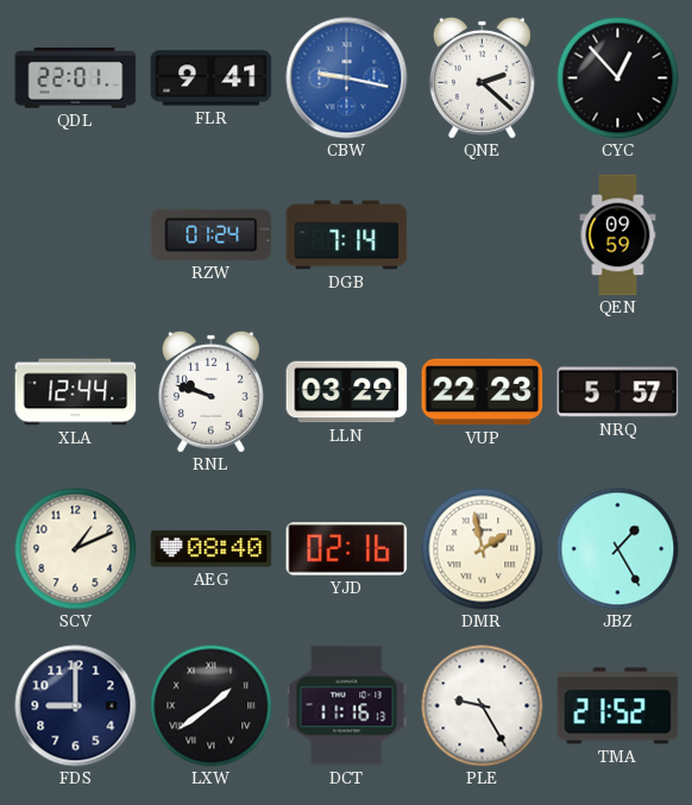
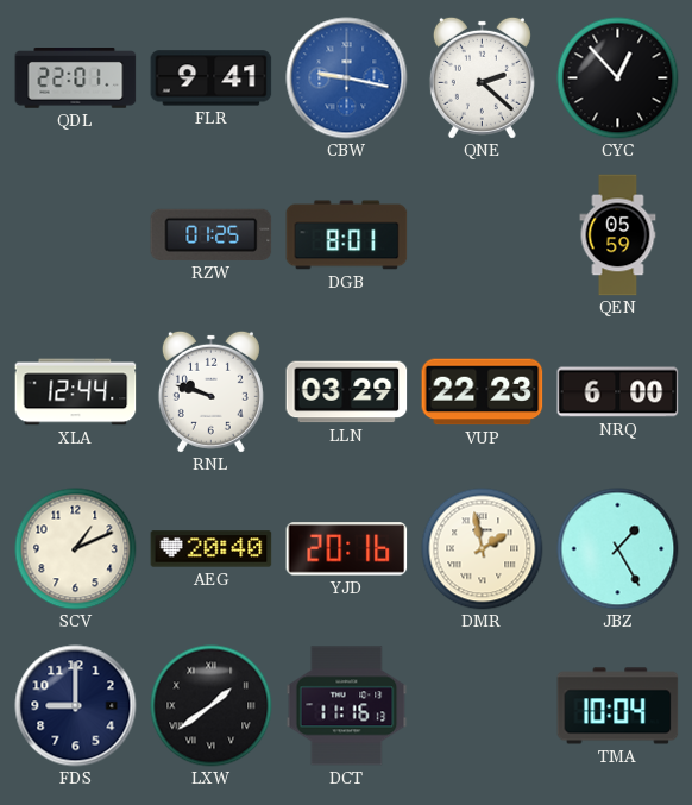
RZW: 01:24 -> 01:25 (212, 234)
DGB: 7:14 -> 8:01 (347, 235)
QEN: 09:59 -> 05:59 (618, 235)
NRQ: 5:57 -> 6:00 (618, 392)
AEG: 08:40 -> 20:40 (212, 549)
YJD: 02:16 -> 20:16 (347, 549)
PLE: 9:25 -> none (483, 706)
TMA: 21:52 -> 10:04 (618, 706)
